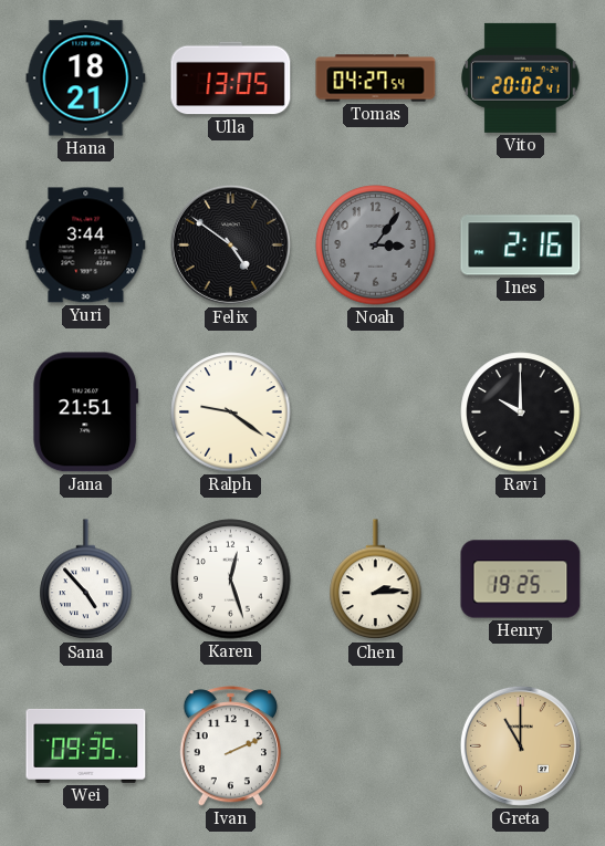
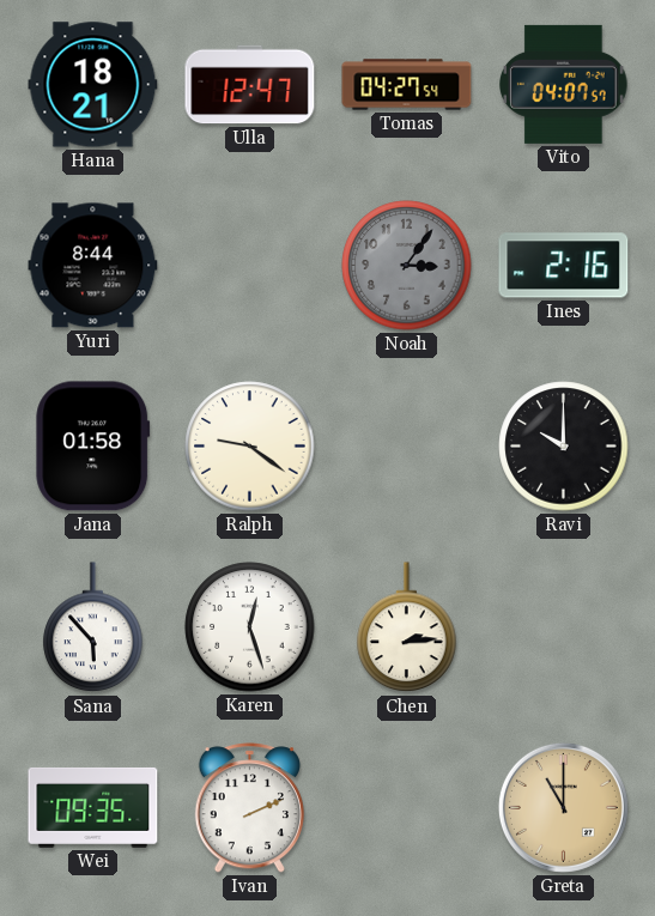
Ulla: 13:05 -> 12:47 (250, 85)
Vito: 20:02 -> 04:07 (564, 84)
Yuri: 3:44 -> 8:44 (93, 266)
Felix: 4:51 -> none (230, 244)
Jana: 21:51 -> 01:58 (93, 447)
Sana: 4:53 -> 5:53 (93, 627)
Henry: 19:25 -> none (521, 579)
